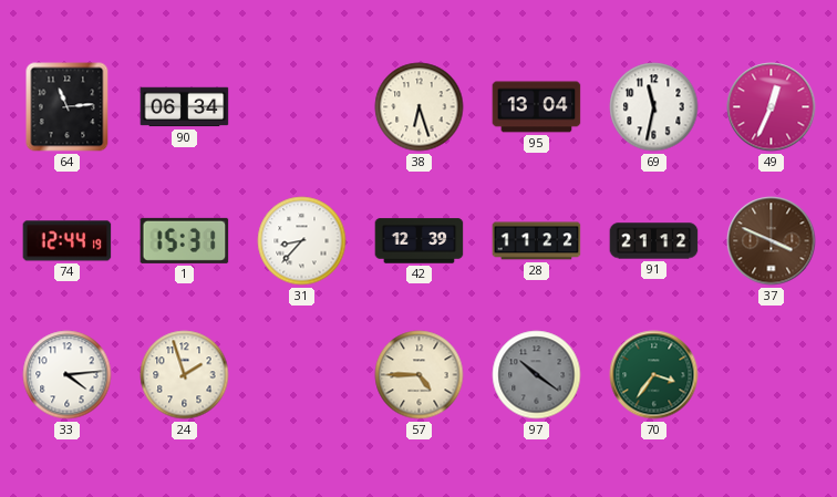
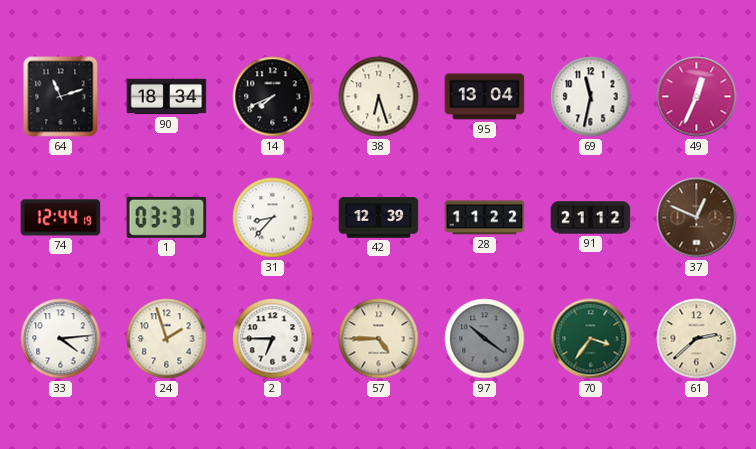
64: 11:14 -> 11:12 (61, 97)
90: 06:34 -> 18:34 (167, 97)
14: none -> 7:41 (273, 97)
1: 15:31 -> 03:31 (167, 217)
37: 3:49 -> 12:49 (697, 218)
2: none -> 6:45 (273, 339)
61: none -> 2:38 (697, 339)
